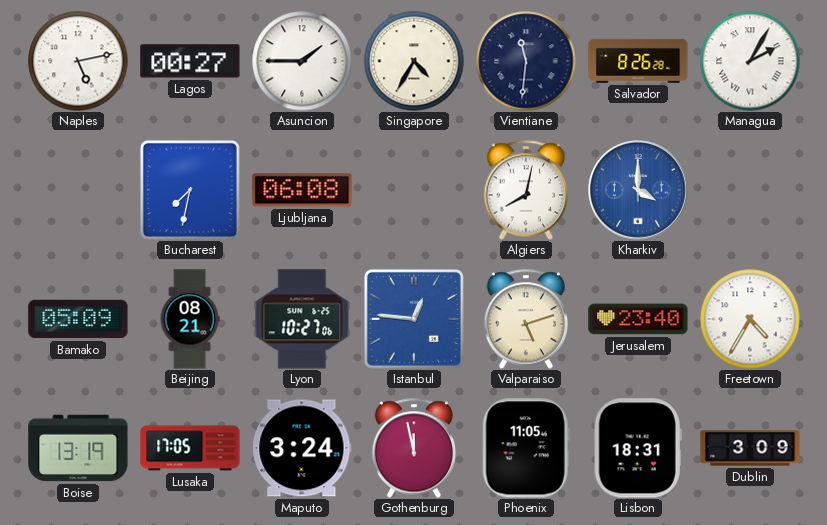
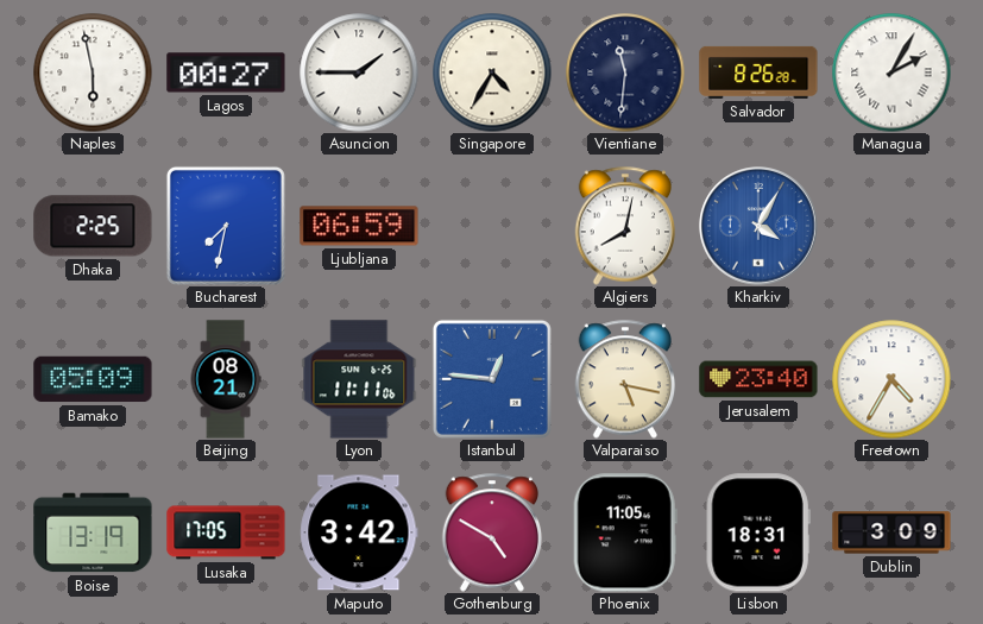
Naples: 5:13 -> 5:58 (93, 73)
Dhaka: none -> 2:25 (93, 226)
Ljubljana: 06:08 -> 06:59 (359, 226)
Kharkiv: 4:00 -> 4:05 (758, 226)
Lyon: 10:27 -> 11:11 (359, 379)
Valparaiso: 5:12 -> 5:17 (625, 379)
Maputo: 3:24 -> 3:42 (359, 532)
Gothenburg: 11:58 -> 4:50 (492, 532)
